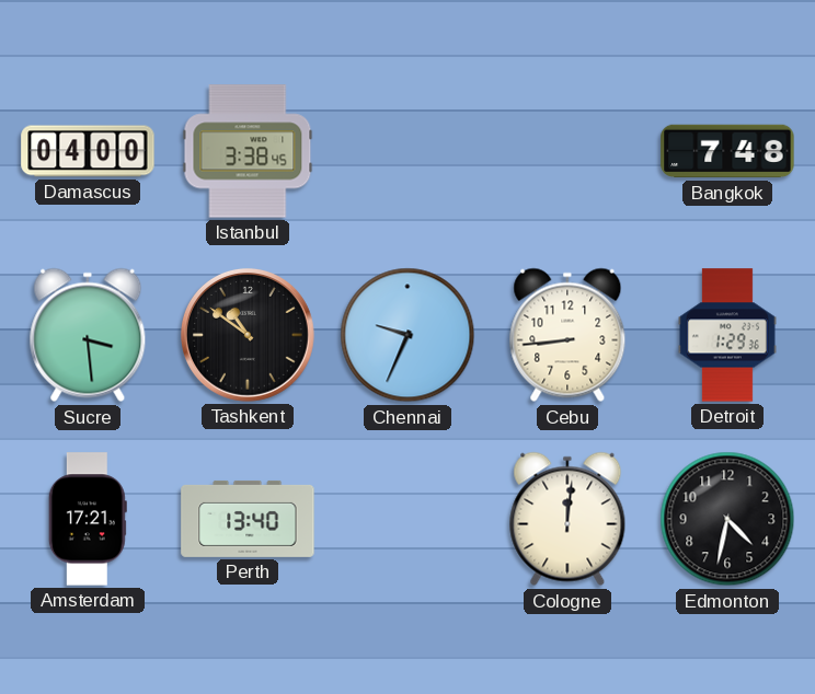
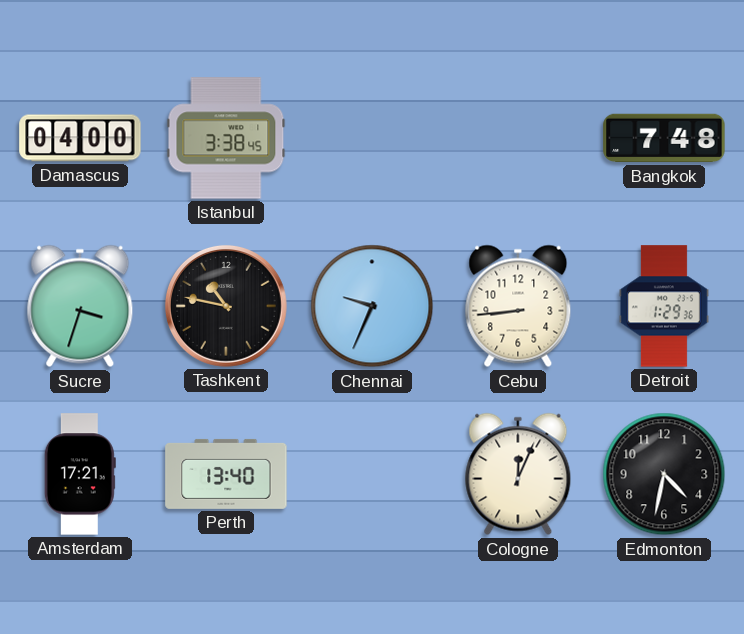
Sucre: 3:29 -> 3:33 (80, 306)
Tashkent: 10:51 -> 10:47 (226, 306)
Cologne: 12:01 -> 12:04 (518, 474)
